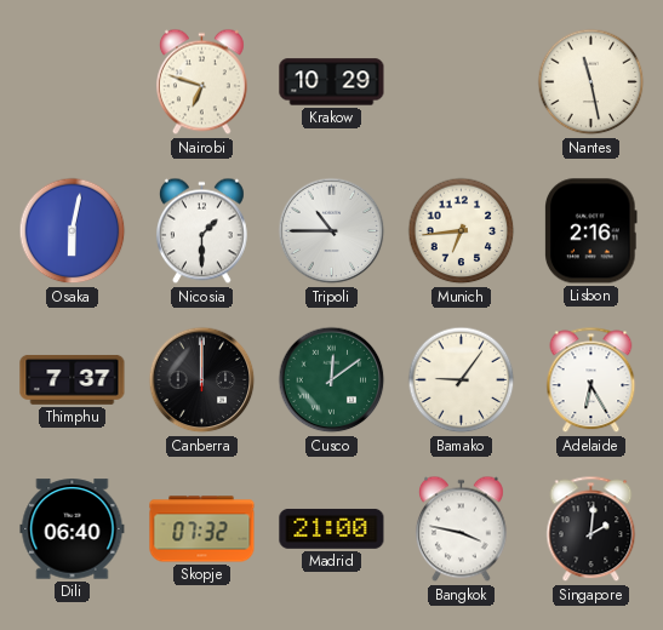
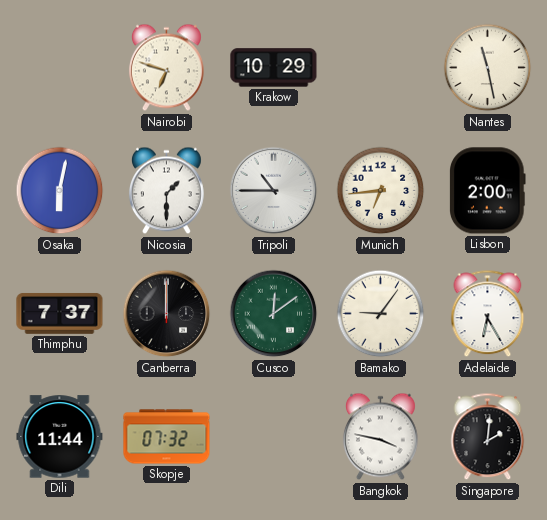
Lisbon: 2:16 -> 2:00 (488, 191)
Dili: 06:40 -> 11:44 (60, 437)
Madrid: 21:00 -> none (332, 528)
